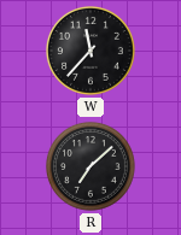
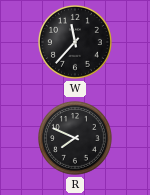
R: 7:08 -> 7:49 (76, 139)
